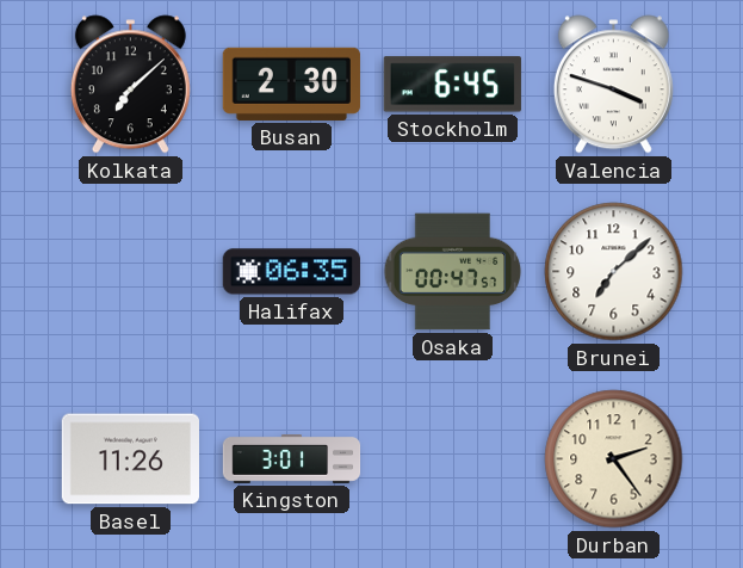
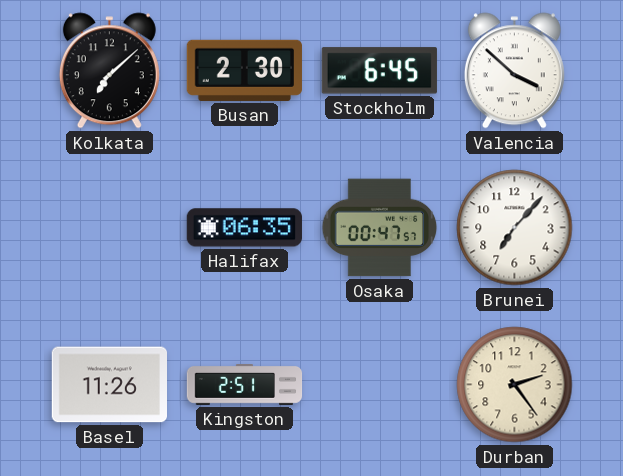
Valencia: 3:48 -> 3:52 (514, 71)
Brunei: 7:08 -> 7:07 (515, 228)
Kingston: 3:01 -> 2:51 (245, 385)
